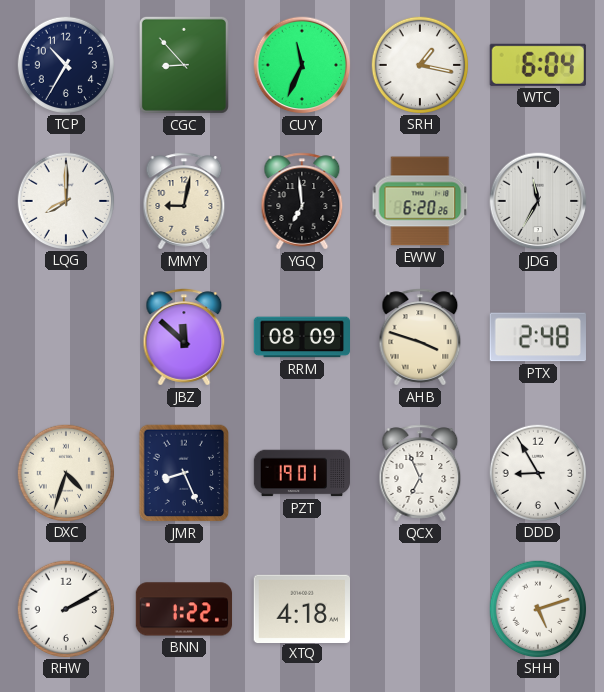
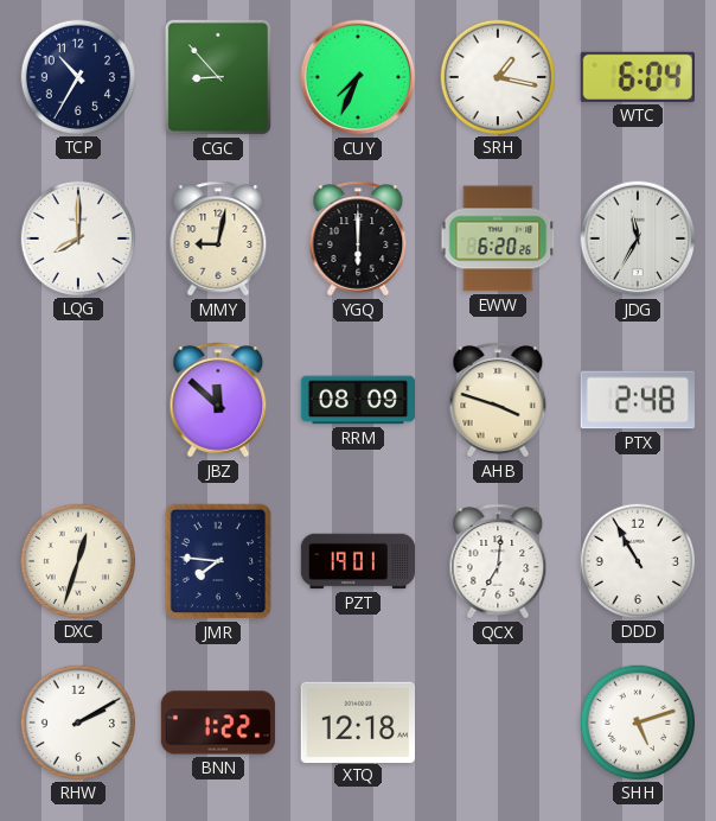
CUY: 11:34 -> 7:34 (358, 77)
YGQ: 6:59 -> 6:00 (358, 238)
DXC: 4:33 -> 12:33 (77, 560)
JMR: 8:26 -> 7:46 (218, 561)
QCX: 6:56 -> 7:01 (498, 561)
DDD: 8:55 -> 10:55 (637, 560)
XTQ: 4:18 -> 12:18 (357, 721)
